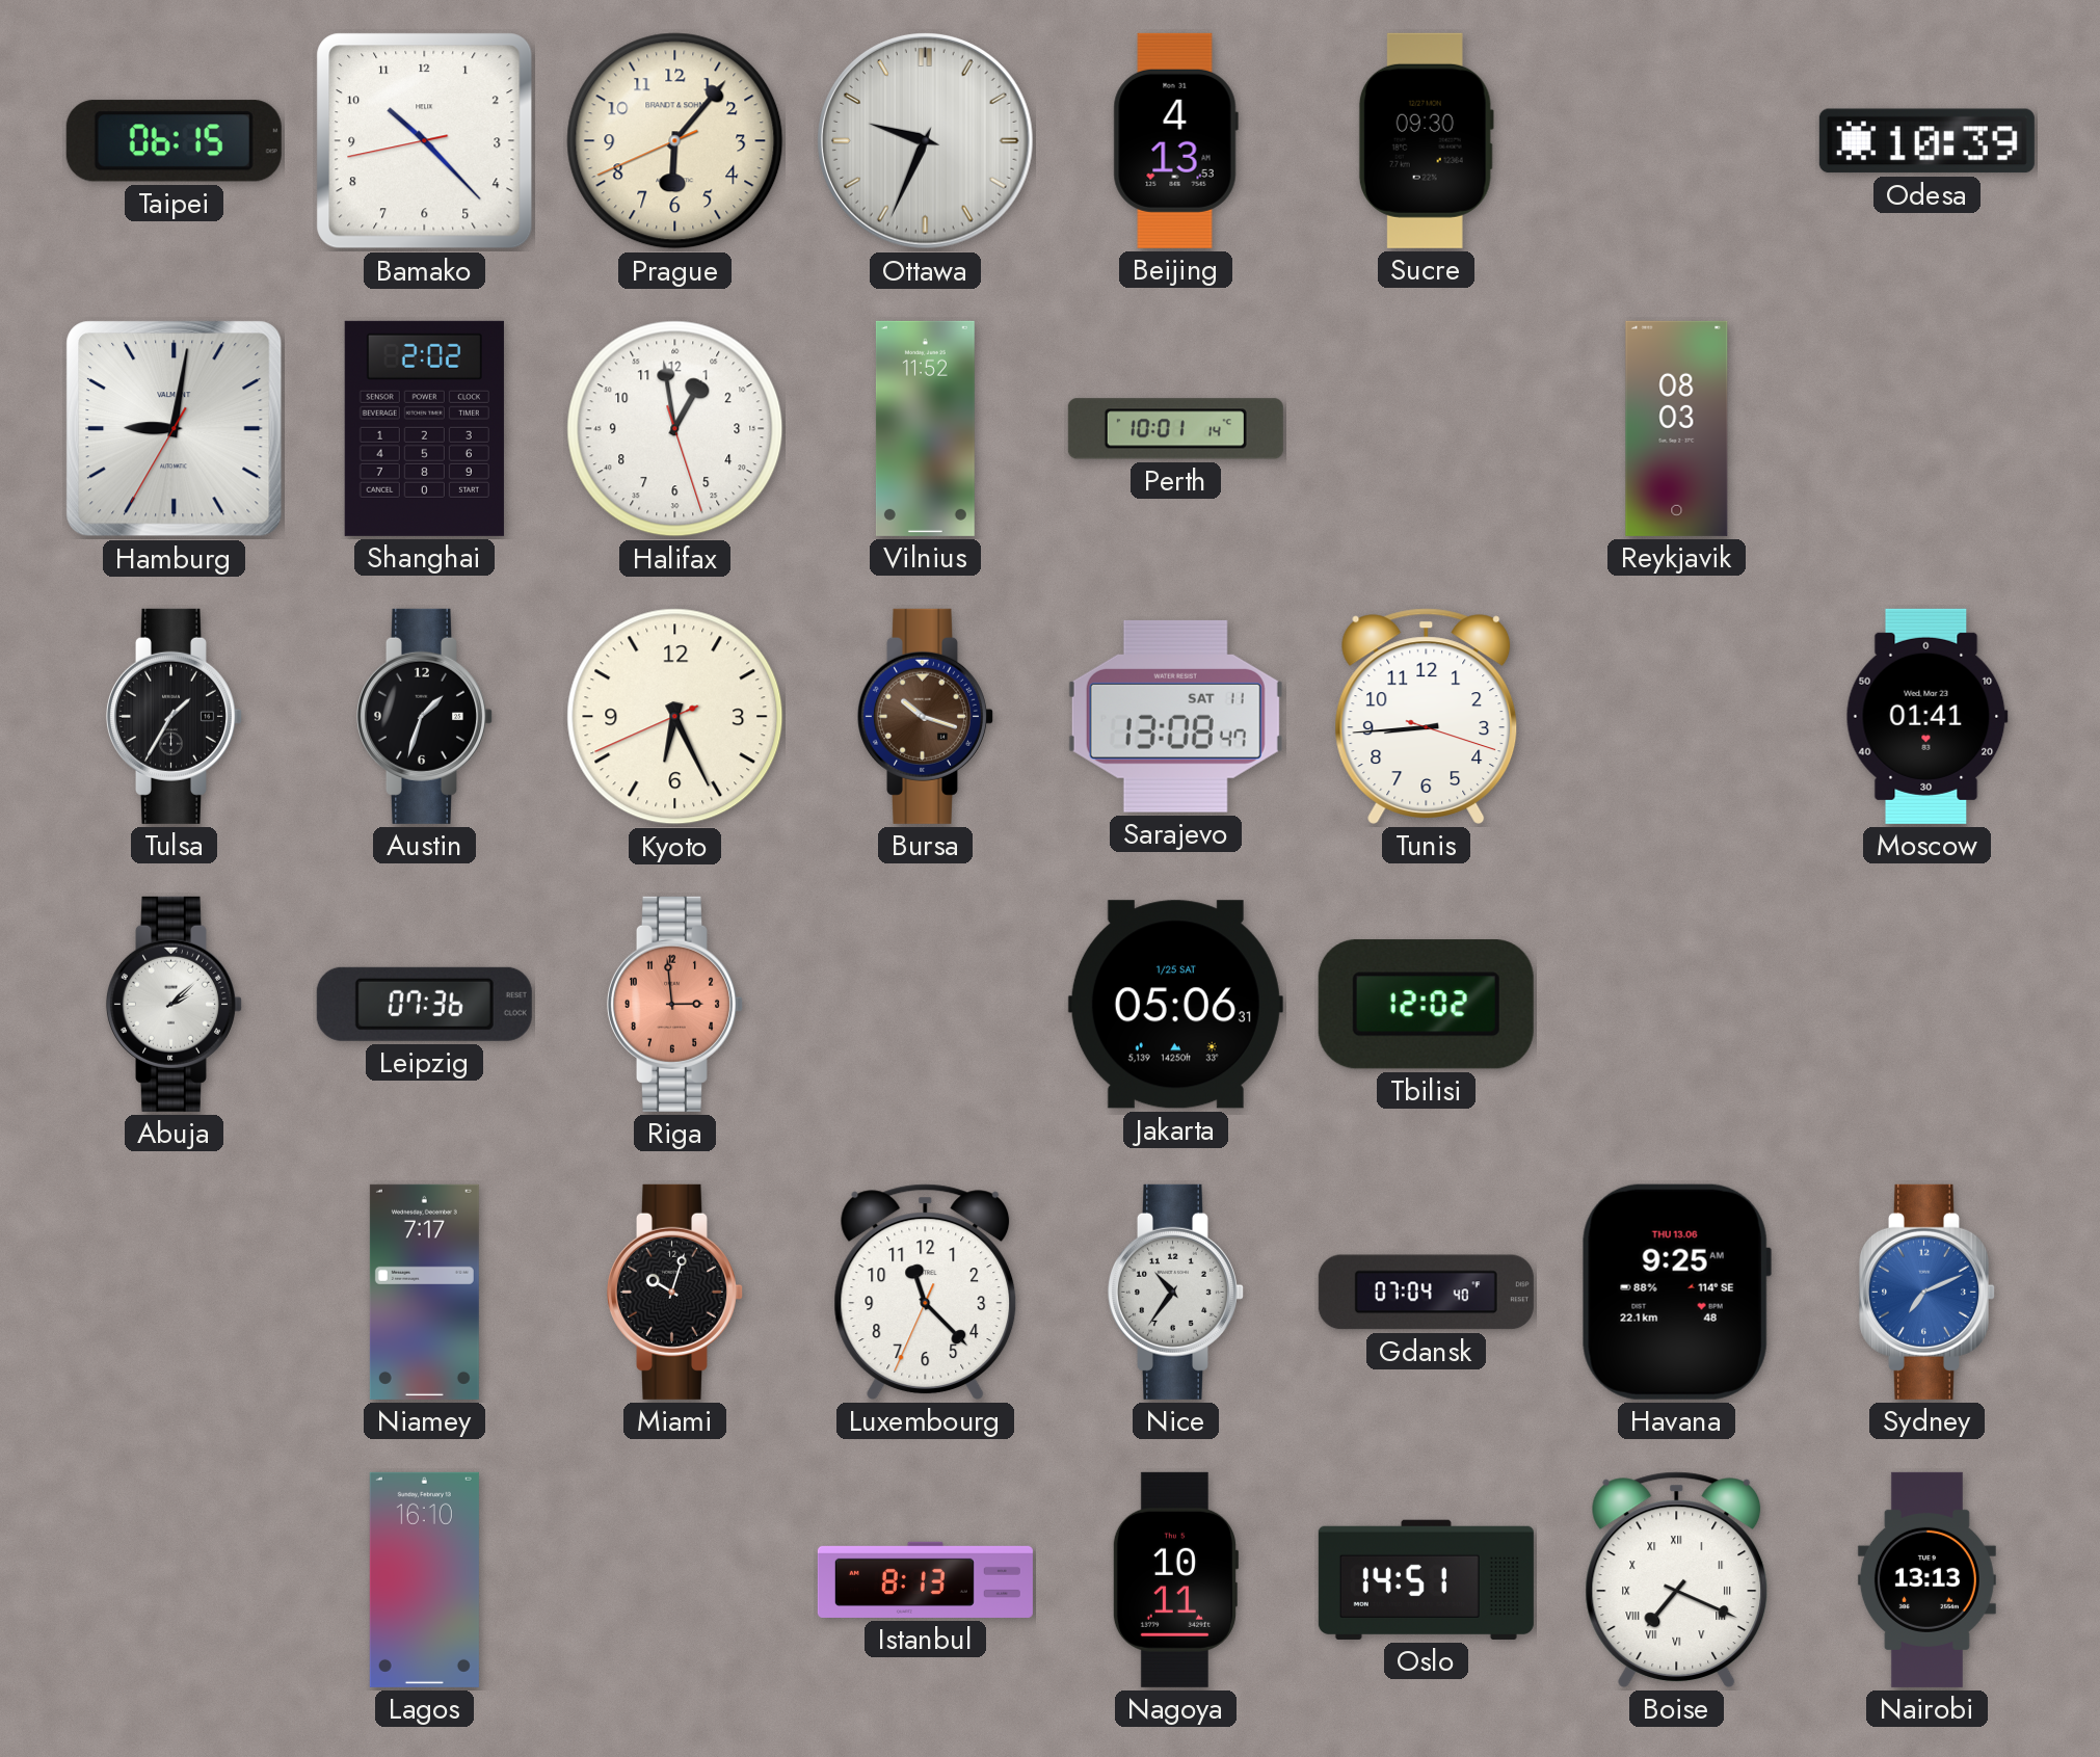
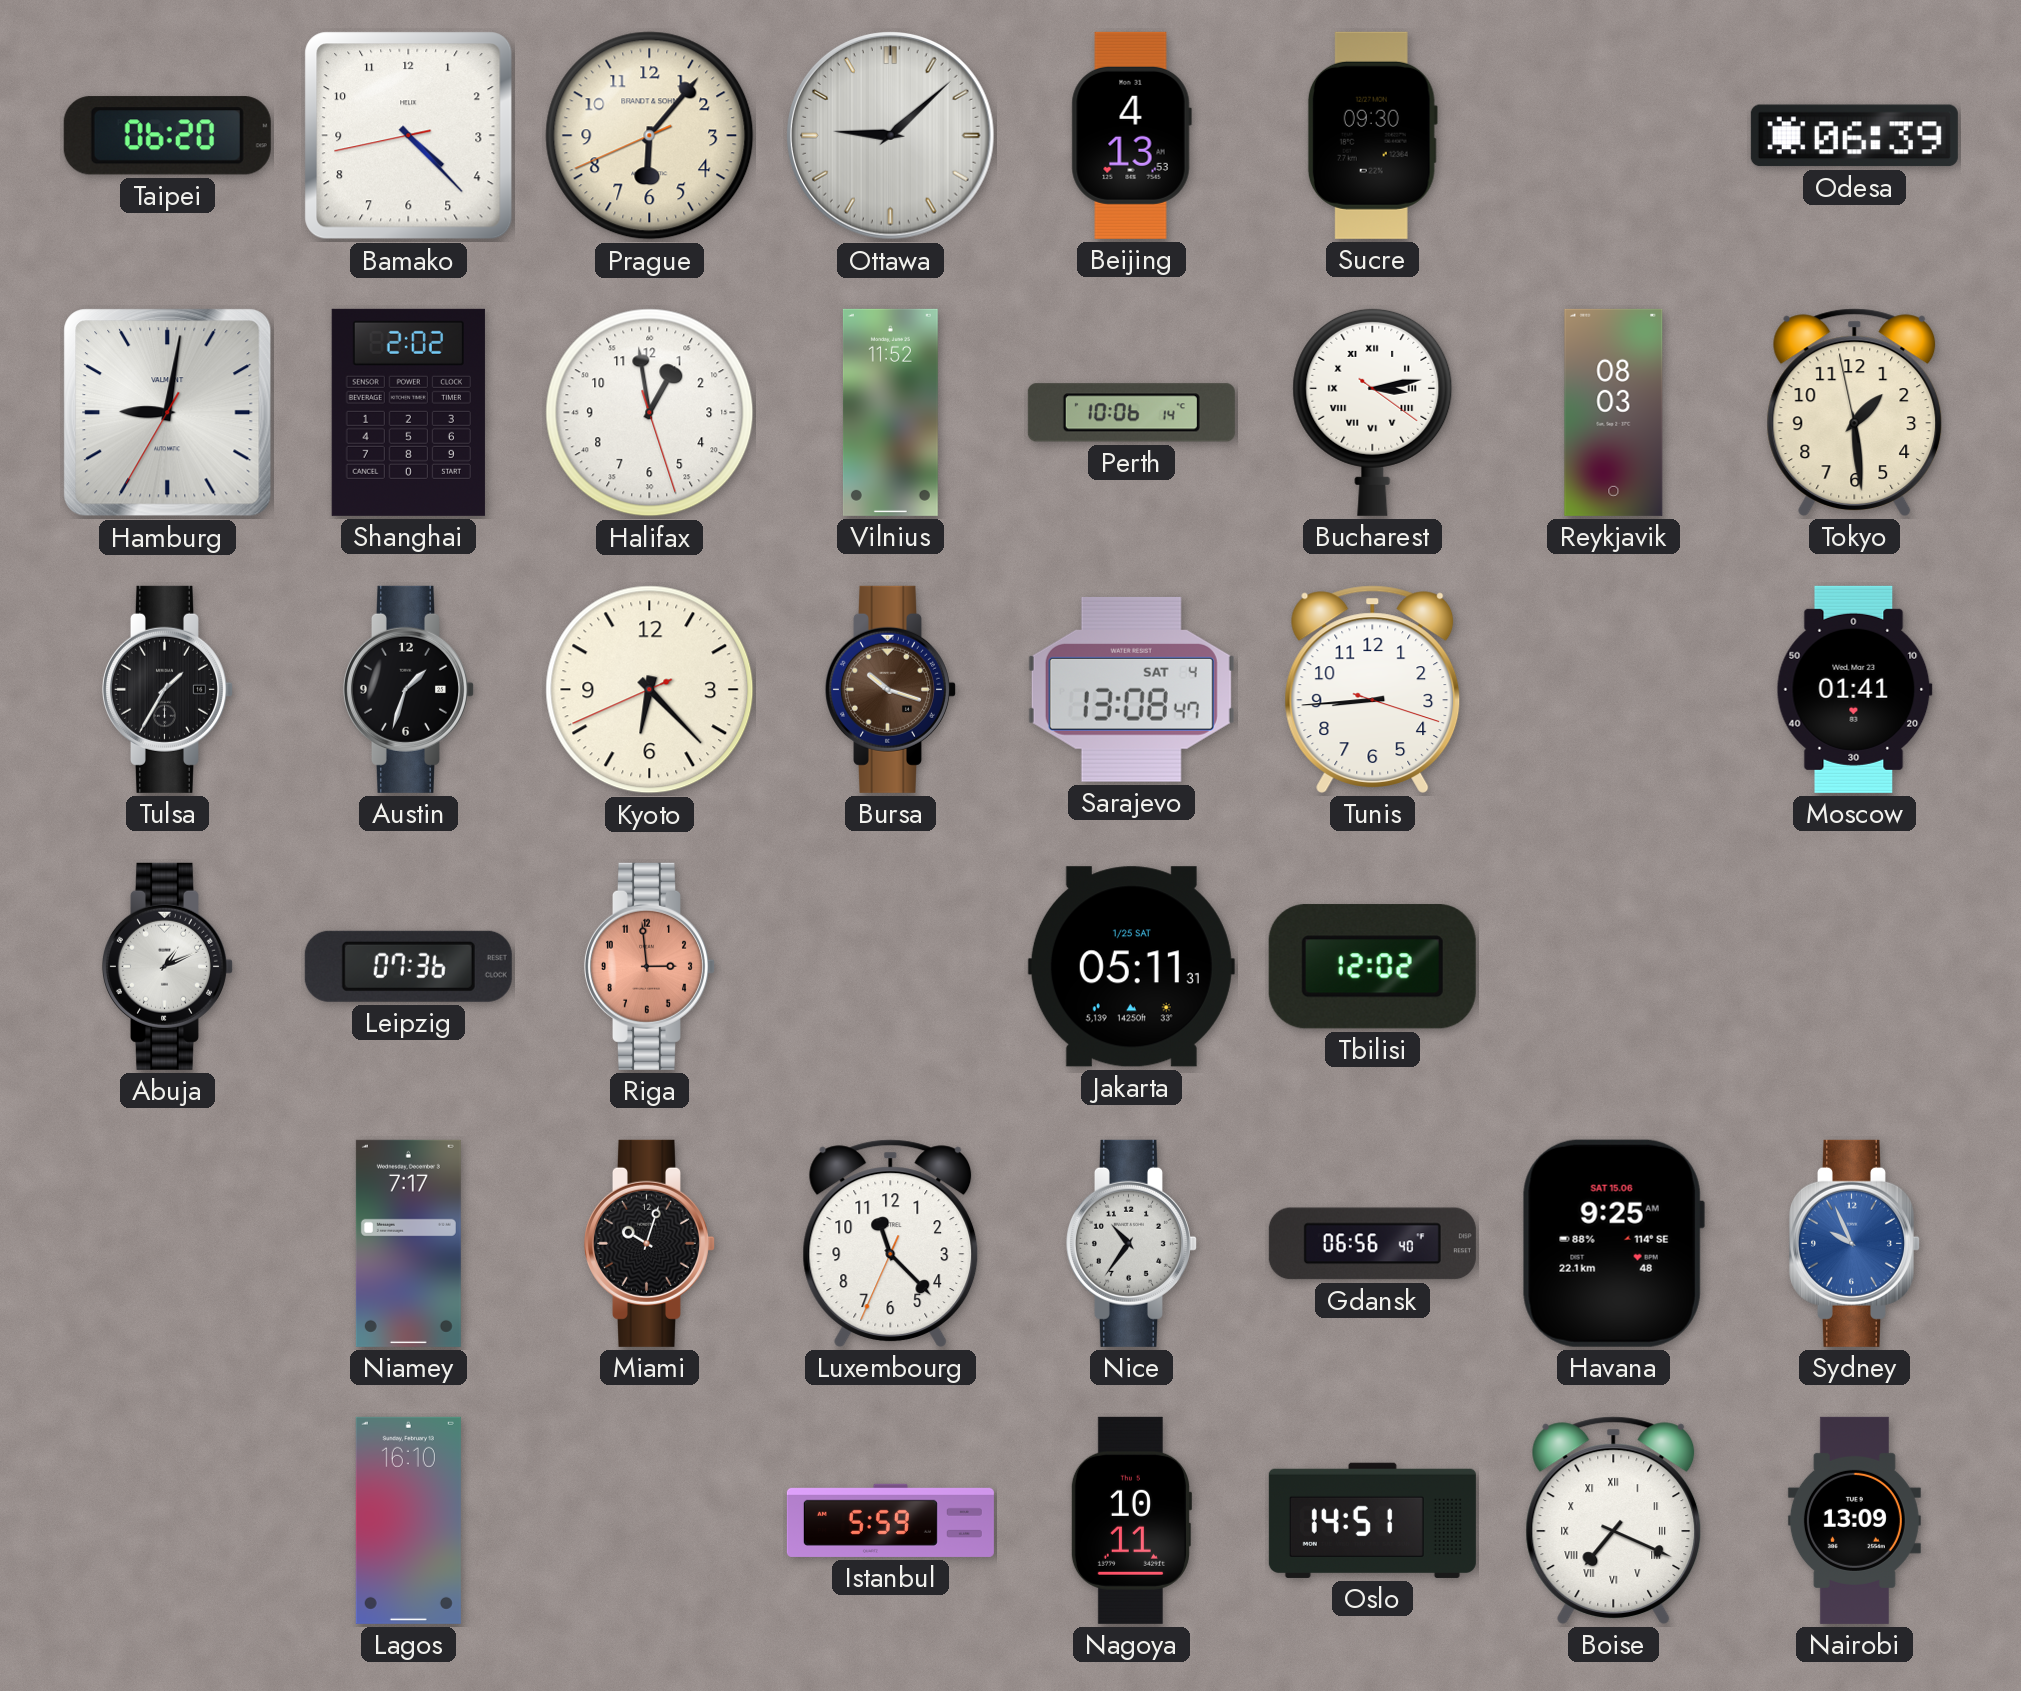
Taipei: 06:15 -> 06:20 (167, 136)
Bamako: 10:22 -> 4:22 (409, 136)
Ottawa: 9:34 -> 9:08 (891, 136)
Odesa: 10:39 -> 06:39 (1854, 136)
Perth: 10:01 -> 10:06 (1131, 413)
Bucharest: none -> 3:13 (1373, 412)
Tokyo: none -> 1:28 (1855, 412)
Kyoto: 6:25 -> 6:22 (650, 690)
Sarajevo date: SAT 11 -> SAT 4 (1131, 689)
Abuja: 2:08 -> 1:11 (167, 966)
Jakarta: 05:06 -> 05:11 (1131, 967)
Gdansk: 07:04 -> 06:56 (1372, 1244)
Havana date: THU 13.06 -> SAT 15.06 (1613, 1243)
Sydney: 7:11 -> 9:56 (1854, 1243)
Istanbul: 8:13 -> 5:59 (890, 1520)
Nairobi: 13:13 -> 13:09 (1854, 1520)
